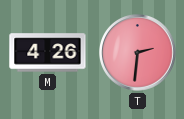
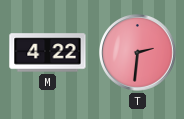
M: 4:26 -> 4:22 (48, 53)
